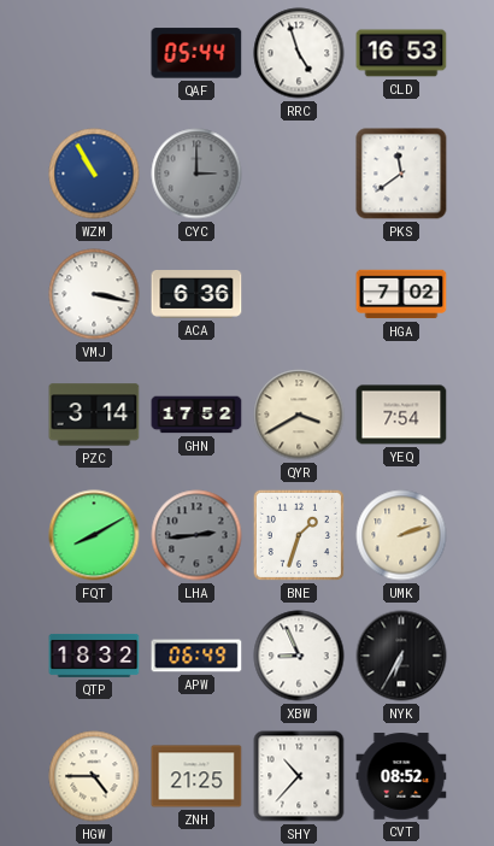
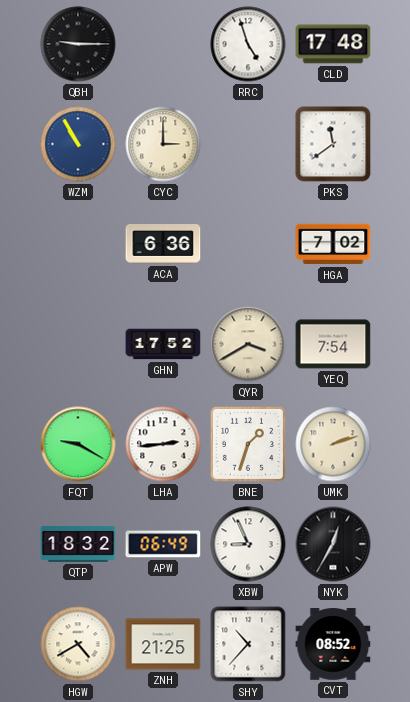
QBH: none -> 9:15 (78, 44)
QAF: 05:44 -> none (196, 53)
CLD: 16:53 -> 17:48 (333, 44)
CYC dial: grey -> cream (163, 144)
VMJ: 3:17 -> none (94, 294)
PZC: 3:14 -> none (94, 415)
FQT: 8:10 -> 9:20 (78, 444)
LHA dial: grey -> white (163, 444)
NYK: 6:35 -> 12:35 (333, 544)
HGW: 4:45 -> 4:40 (78, 644)
